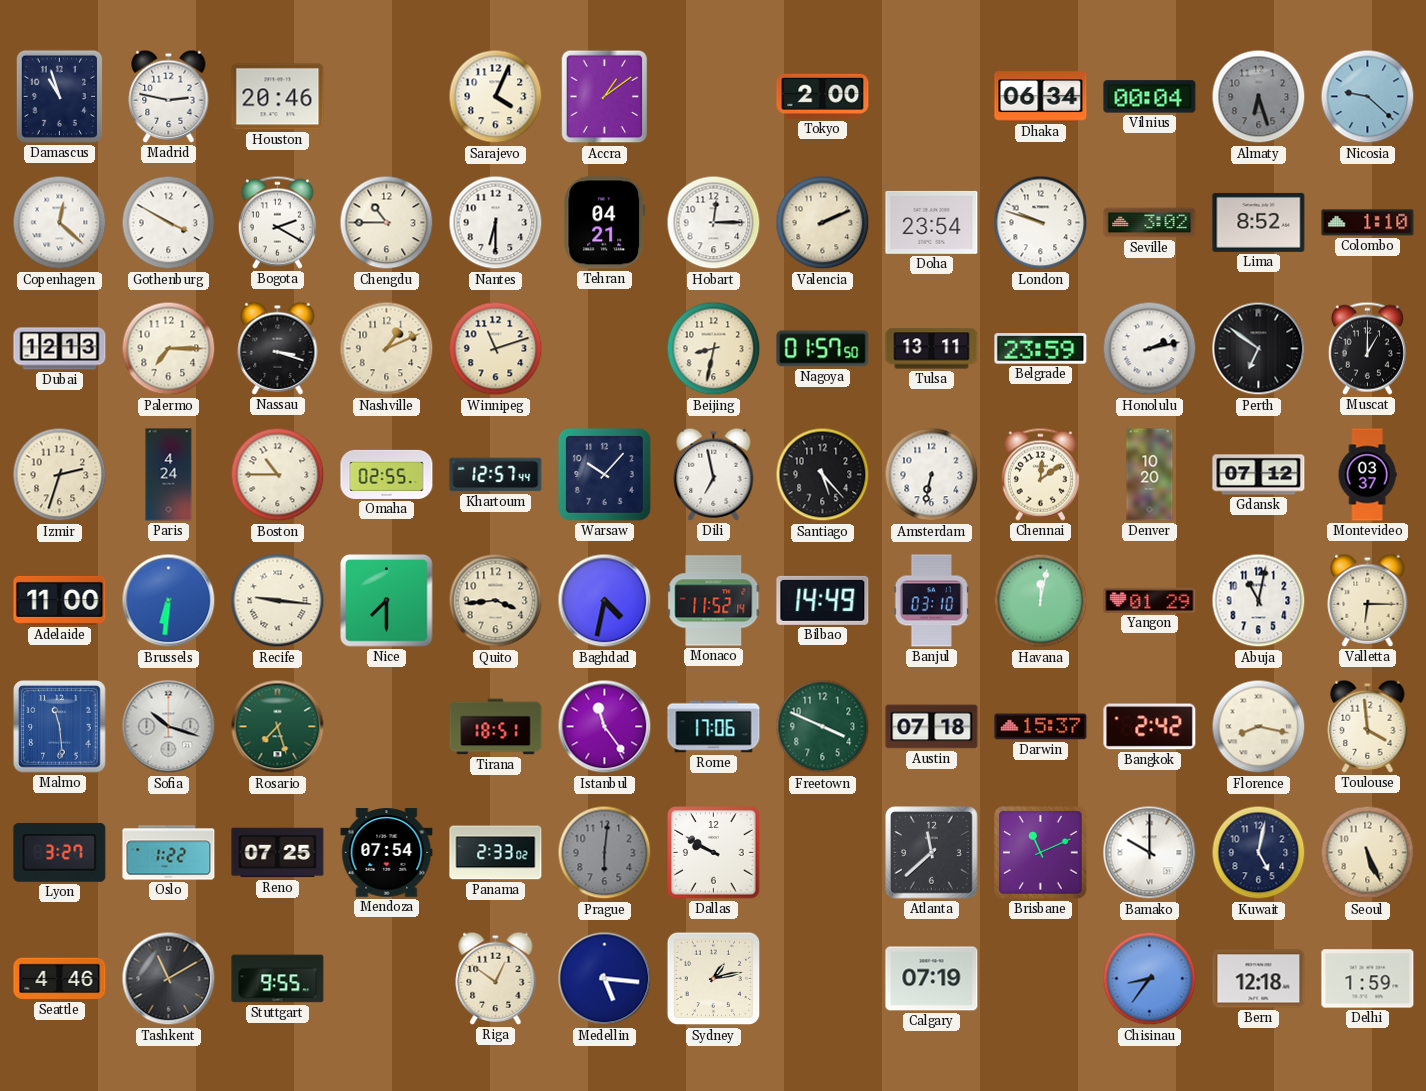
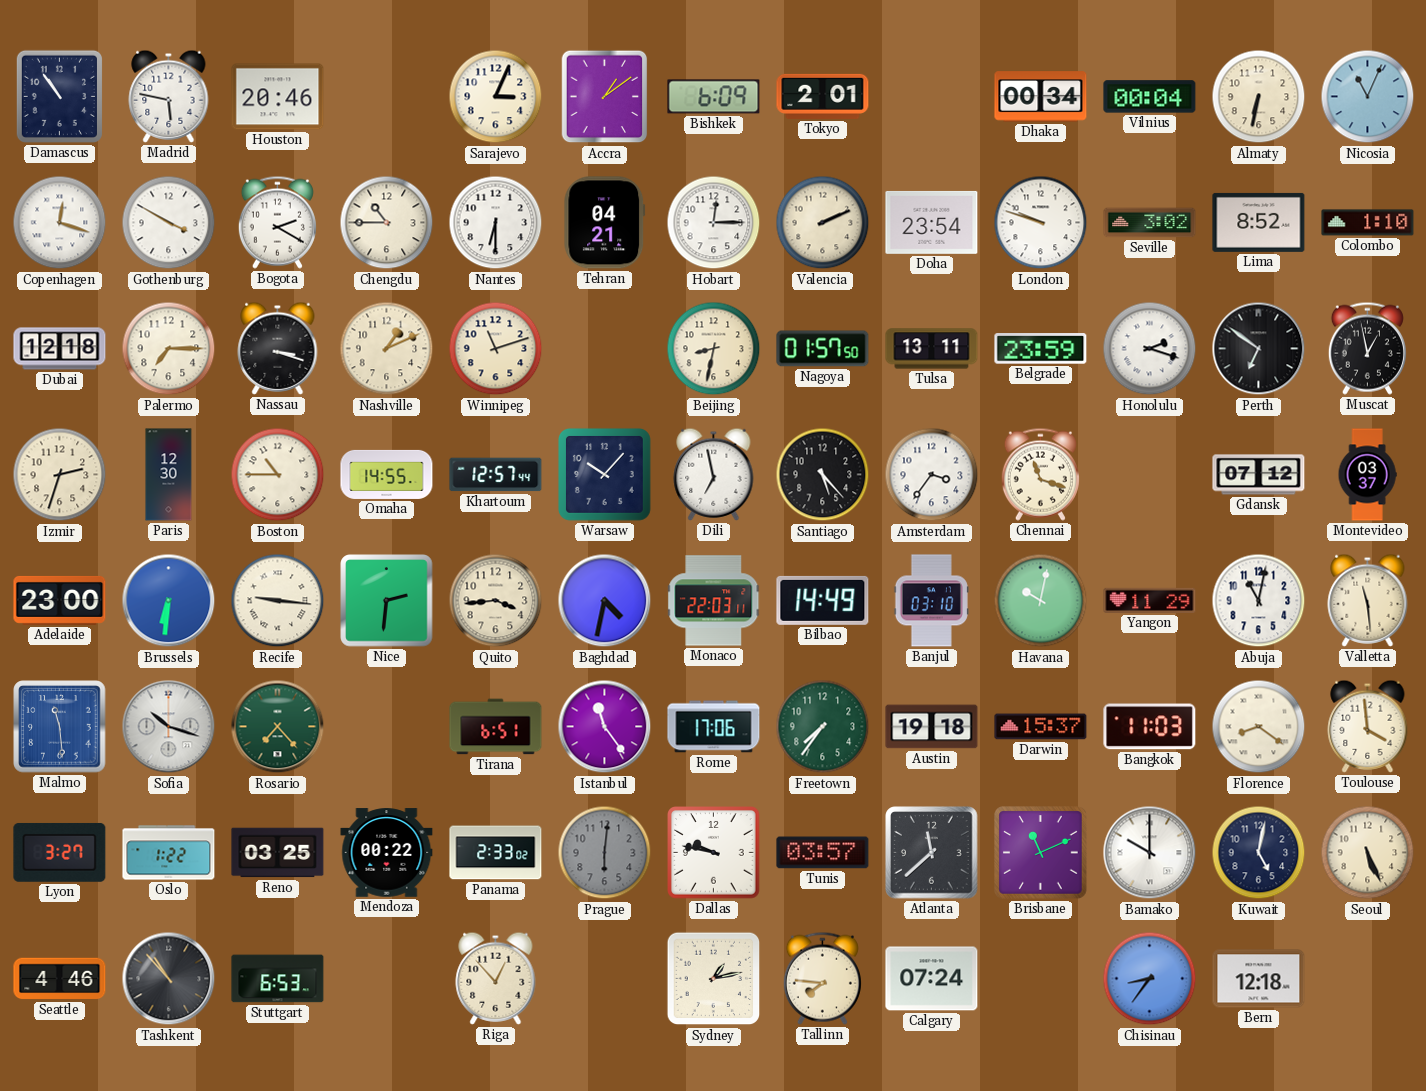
Damascus: 10:57 -> 10:54 (59, 96)
Madrid: 2:47 -> 5:47 (169, 96)
Sarajevo: 4:04 -> 3:04 (496, 97)
Bishkek: none -> 6:09 (714, 97)
Tokyo: 2:00 -> 2:01 (823, 96)
Dhaka: 06:34 -> 00:34 (1041, 97)
Almaty: 6:27 -> 6:32 (1259, 97)
Almaty dial: grey -> cream (1259, 97)
Nicosia: 9:22 -> 11:04 (1368, 97)
Copenhagen: 12:22 -> 12:18 (60, 223)
Dubai: 12:13 -> 12:18 (60, 349)
Honolulu: 2:13 -> 2:18 (1150, 349)
Muscat: 1:00 -> 12:58 (1367, 348)
Paris: 4:24 -> 12:30 (169, 475)
Omaha: 02:55 -> 14:55 (387, 474)
Amsterdam: 6:32 -> 3:36 (932, 475)
Chennai: 12:09 -> 11:18 (1040, 474)
Denver: 10:20 -> none (1150, 475)
Adelaide: 11:00 -> 23:00 (60, 600)
Nice: 7:30 -> 2:31 (387, 601)
Monaco: 11:52 -> 22:03 (714, 601)
Havana: 12:02 -> 10:02 (1041, 601)
Yangon: 01:29 -> 11:29 (1150, 600)
Valletta: 6:15 -> 11:29 (1368, 600)
Rosario: 7:27 -> 7:23 (278, 727)
Tirana: 18:51 -> 6:51 (496, 727)
Freetown: 3:49 -> 7:36 (823, 727)
Austin: 07:18 -> 19:18 (932, 727)
Bangkok: 2:42 -> 11:03 (1150, 727)
Florence: 8:17 -> 8:21 (1259, 727)
Reno: 07:25 -> 03:25 (278, 853)
Mendoza: 07:54 -> 00:22 (387, 853)
Dallas: 9:50 -> 9:47 (714, 853)
Tunis: none -> 03:57 (823, 853)
Tashkent: 11:10 -> 10:53 (169, 979)
Stuttgart: 9:55 -> 6:53 (278, 979)
Riga: 12:51 -> 12:53 (496, 978)
Medellin: 5:16 -> none (605, 979)
Tallinn: none -> 7:46 (822, 978)
Calgary: 07:19 -> 07:24 (932, 979)
Delhi: 1:59 -> none (1368, 979)
